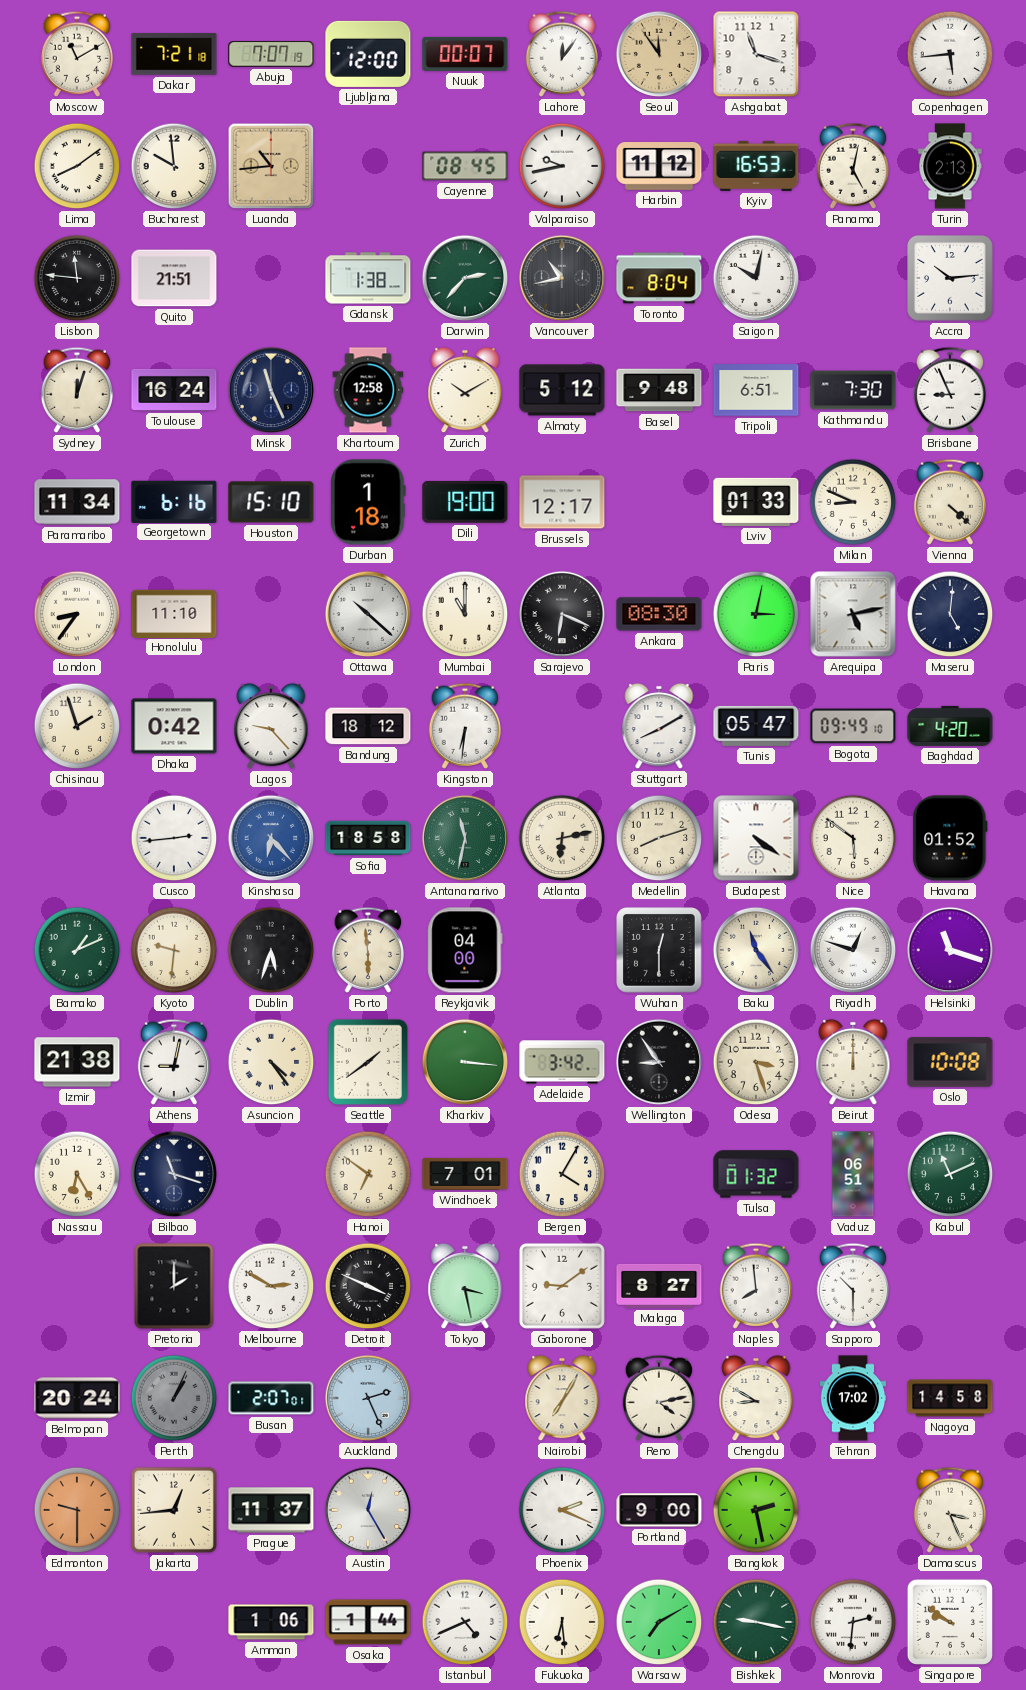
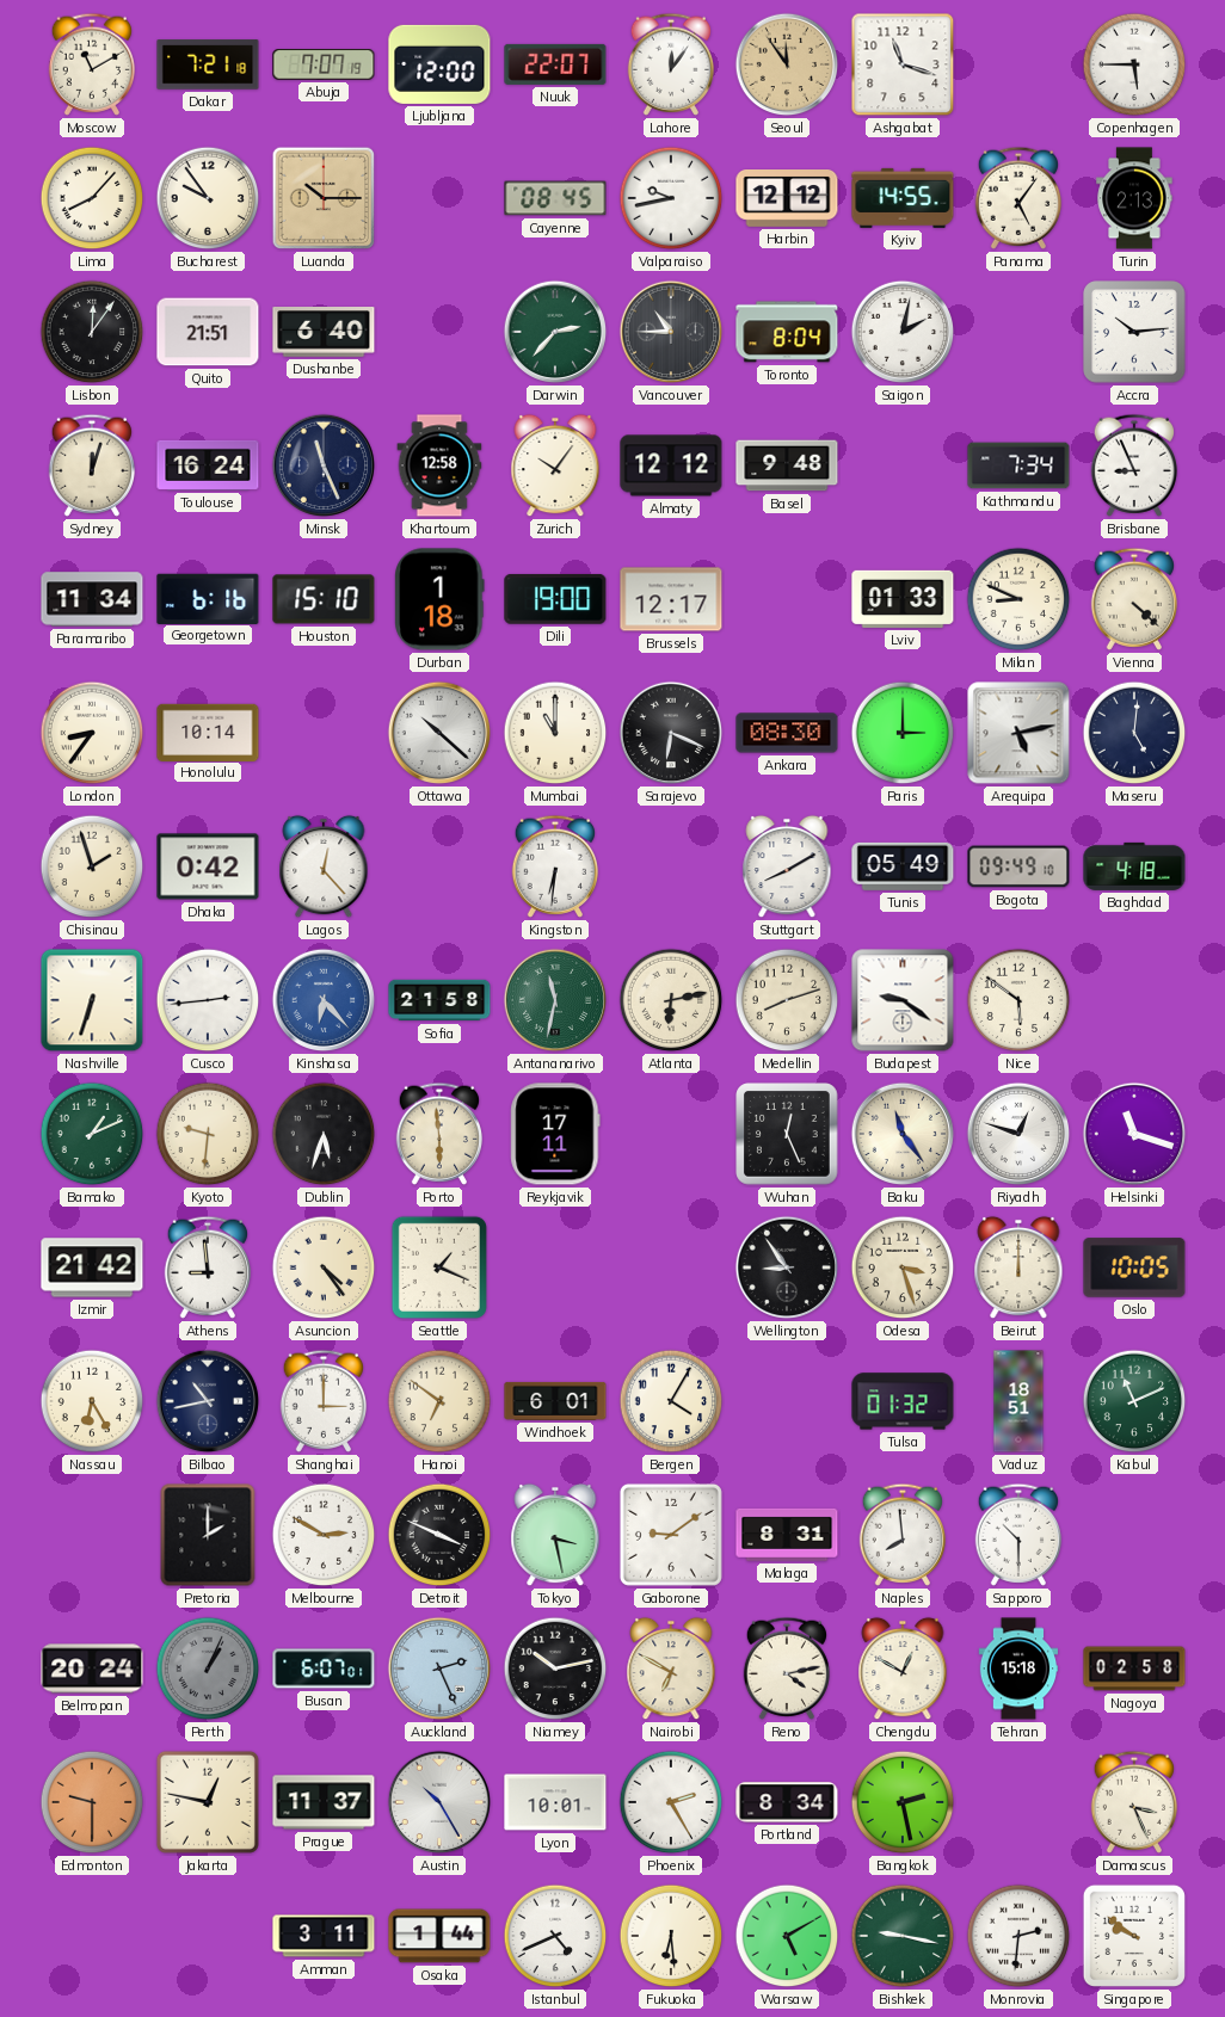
Nuuk: 00:07 -> 22:07 (555, 64)
Copenhagen: 5:44 -> 5:45 (1134, 64)
Lima: 8:09 -> 8:07 (92, 198)
Bucharest: 9:59 -> 9:54 (208, 198)
Luanda: 10:44 -> 10:15 (324, 198)
Harbin: 11:12 -> 12:12 (787, 199)
Kyiv: 16:53 -> 14:55 (903, 198)
Panama: 5:02 -> 5:06 (1017, 198)
Lisbon: 11:46 -> 12:06 (92, 332)
Dushanbe: none -> 6:40 (324, 332)
Gdansk: 1:38 -> none (368, 278)
Vancouver: 10:43 -> 10:45 (671, 332)
Saigon: 10:02 -> 2:02 (903, 332)
Zurich: 10:10 -> 10:06 (555, 465)
Almaty: 5:12 -> 12:12 (671, 465)
Tripoli: 6:51 -> none (756, 390)
Kathmandu: 7:30 -> 7:34 (1018, 465)
Honolulu: 11:10 -> 10:14 (208, 732)
Paris: 3:02 -> 3:00 (903, 733)
Lagos: 9:23 -> 12:23 (324, 866)
Bandung: 18:12 -> none (368, 726)
Tunis: 05:47 -> 05:49 (903, 866)
Baghdad: 4:20 -> 4:18 (1134, 866)
Nashville: none -> 6:33 (92, 1000)
Sofia: 18:58 -> 21:58 (439, 1000)
Budapest: 4:21 -> 9:21 (903, 1000)
Havana: 01:52 -> none (950, 838)
Reykjavik: 04:00 -> 17:11 (555, 1134)
Wuhan: 12:30 -> 12:26 (787, 1134)
Izmir: 21:38 -> 21:42 (92, 1267)
Athens: 9:02 -> 8:59 (207, 1267)
Seattle: 1:39 -> 1:19 (439, 1267)
Kharkiv: 3:16 -> none (465, 1062)
Adelaide: 3:42 -> none (562, 1062)
Oslo: 10:08 -> 10:05 (1134, 1267)
Bilbao: 11:18 -> 10:43 (208, 1401)
Shanghai: none -> 3:00 (322, 1401)
Windhoek: 7:01 -> 6:01 (555, 1401)
Vaduz: 06:51 -> 18:51 (1018, 1401)
Malaga: 8:27 -> 8:31 (787, 1535)
Busan: 2:07 -> 6:07 (324, 1669)
Niamey: none -> 10:13 (555, 1669)
Nairobi: 7:05 -> 6:50 (671, 1669)
Chengdu: 8:50 -> 12:50 (903, 1669)
Tehran: 17:02 -> 15:18 (1018, 1669)
Nagoya: 14:58 -> 02:58 (1134, 1669)
Jakarta: 12:44 -> 12:47 (208, 1802)
Austin: 12:25 -> 10:25 (439, 1802)
Lyon: none -> 10:01 (555, 1802)
Phoenix: 2:19 -> 2:25 (671, 1802)
Portland: 9:00 -> 8:34 (787, 1802)
Amman: 1:06 -> 3:11 (324, 1936)
Warsaw: 7:10 -> 5:10 (787, 1936)
